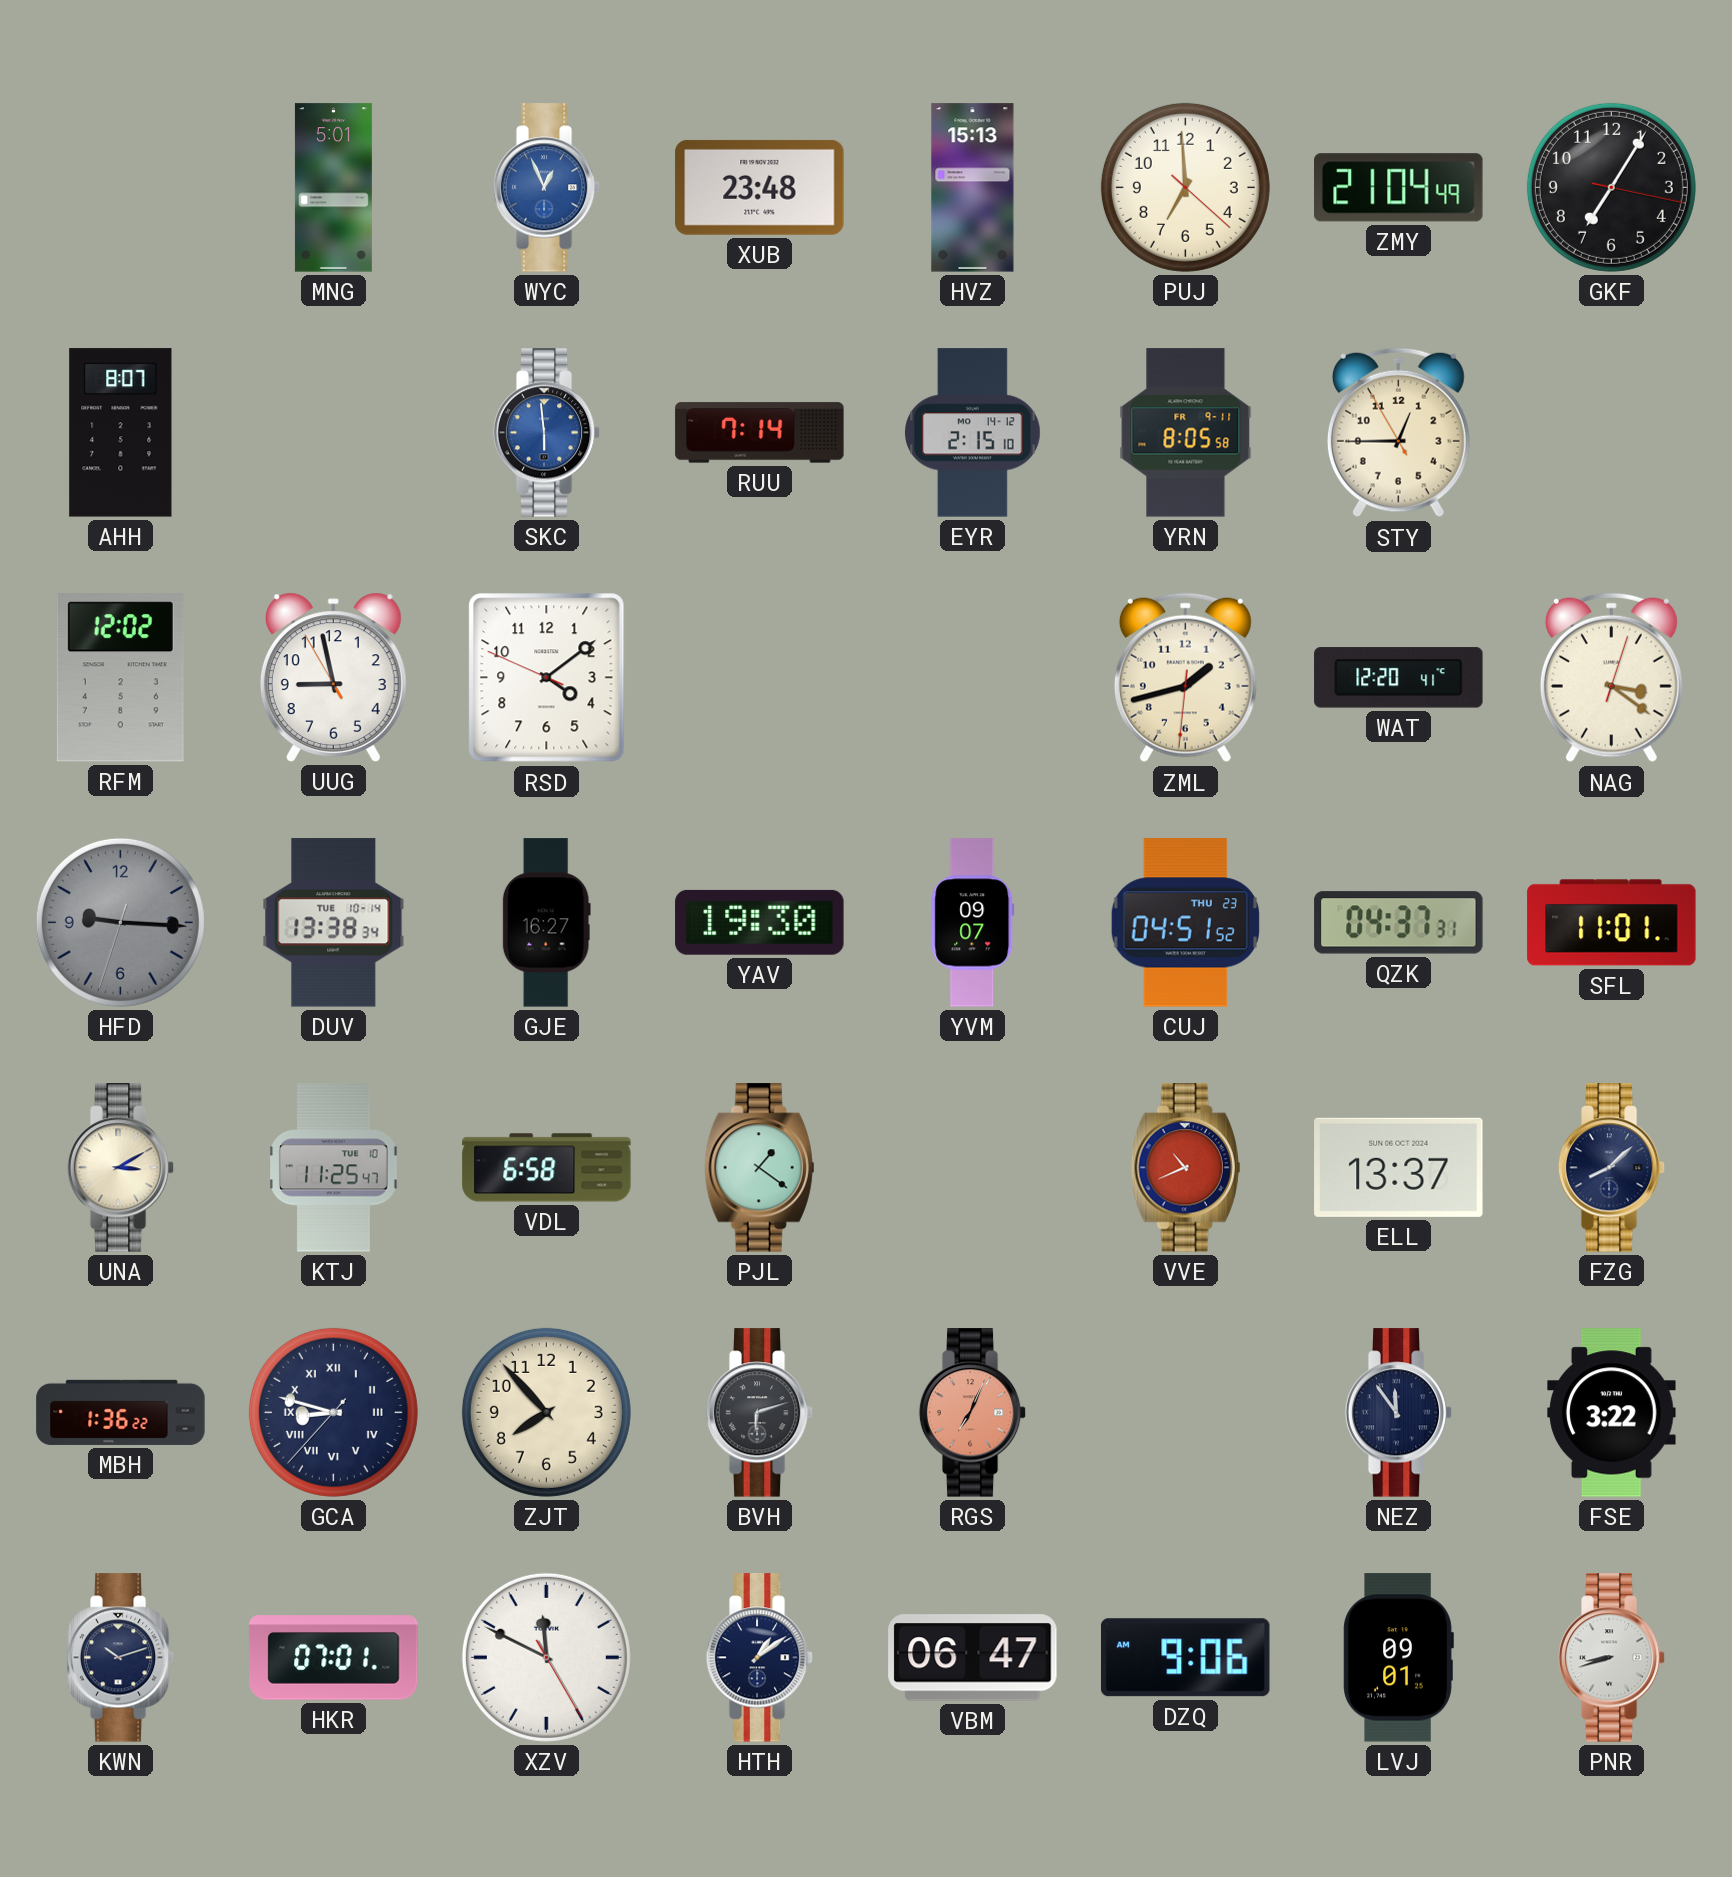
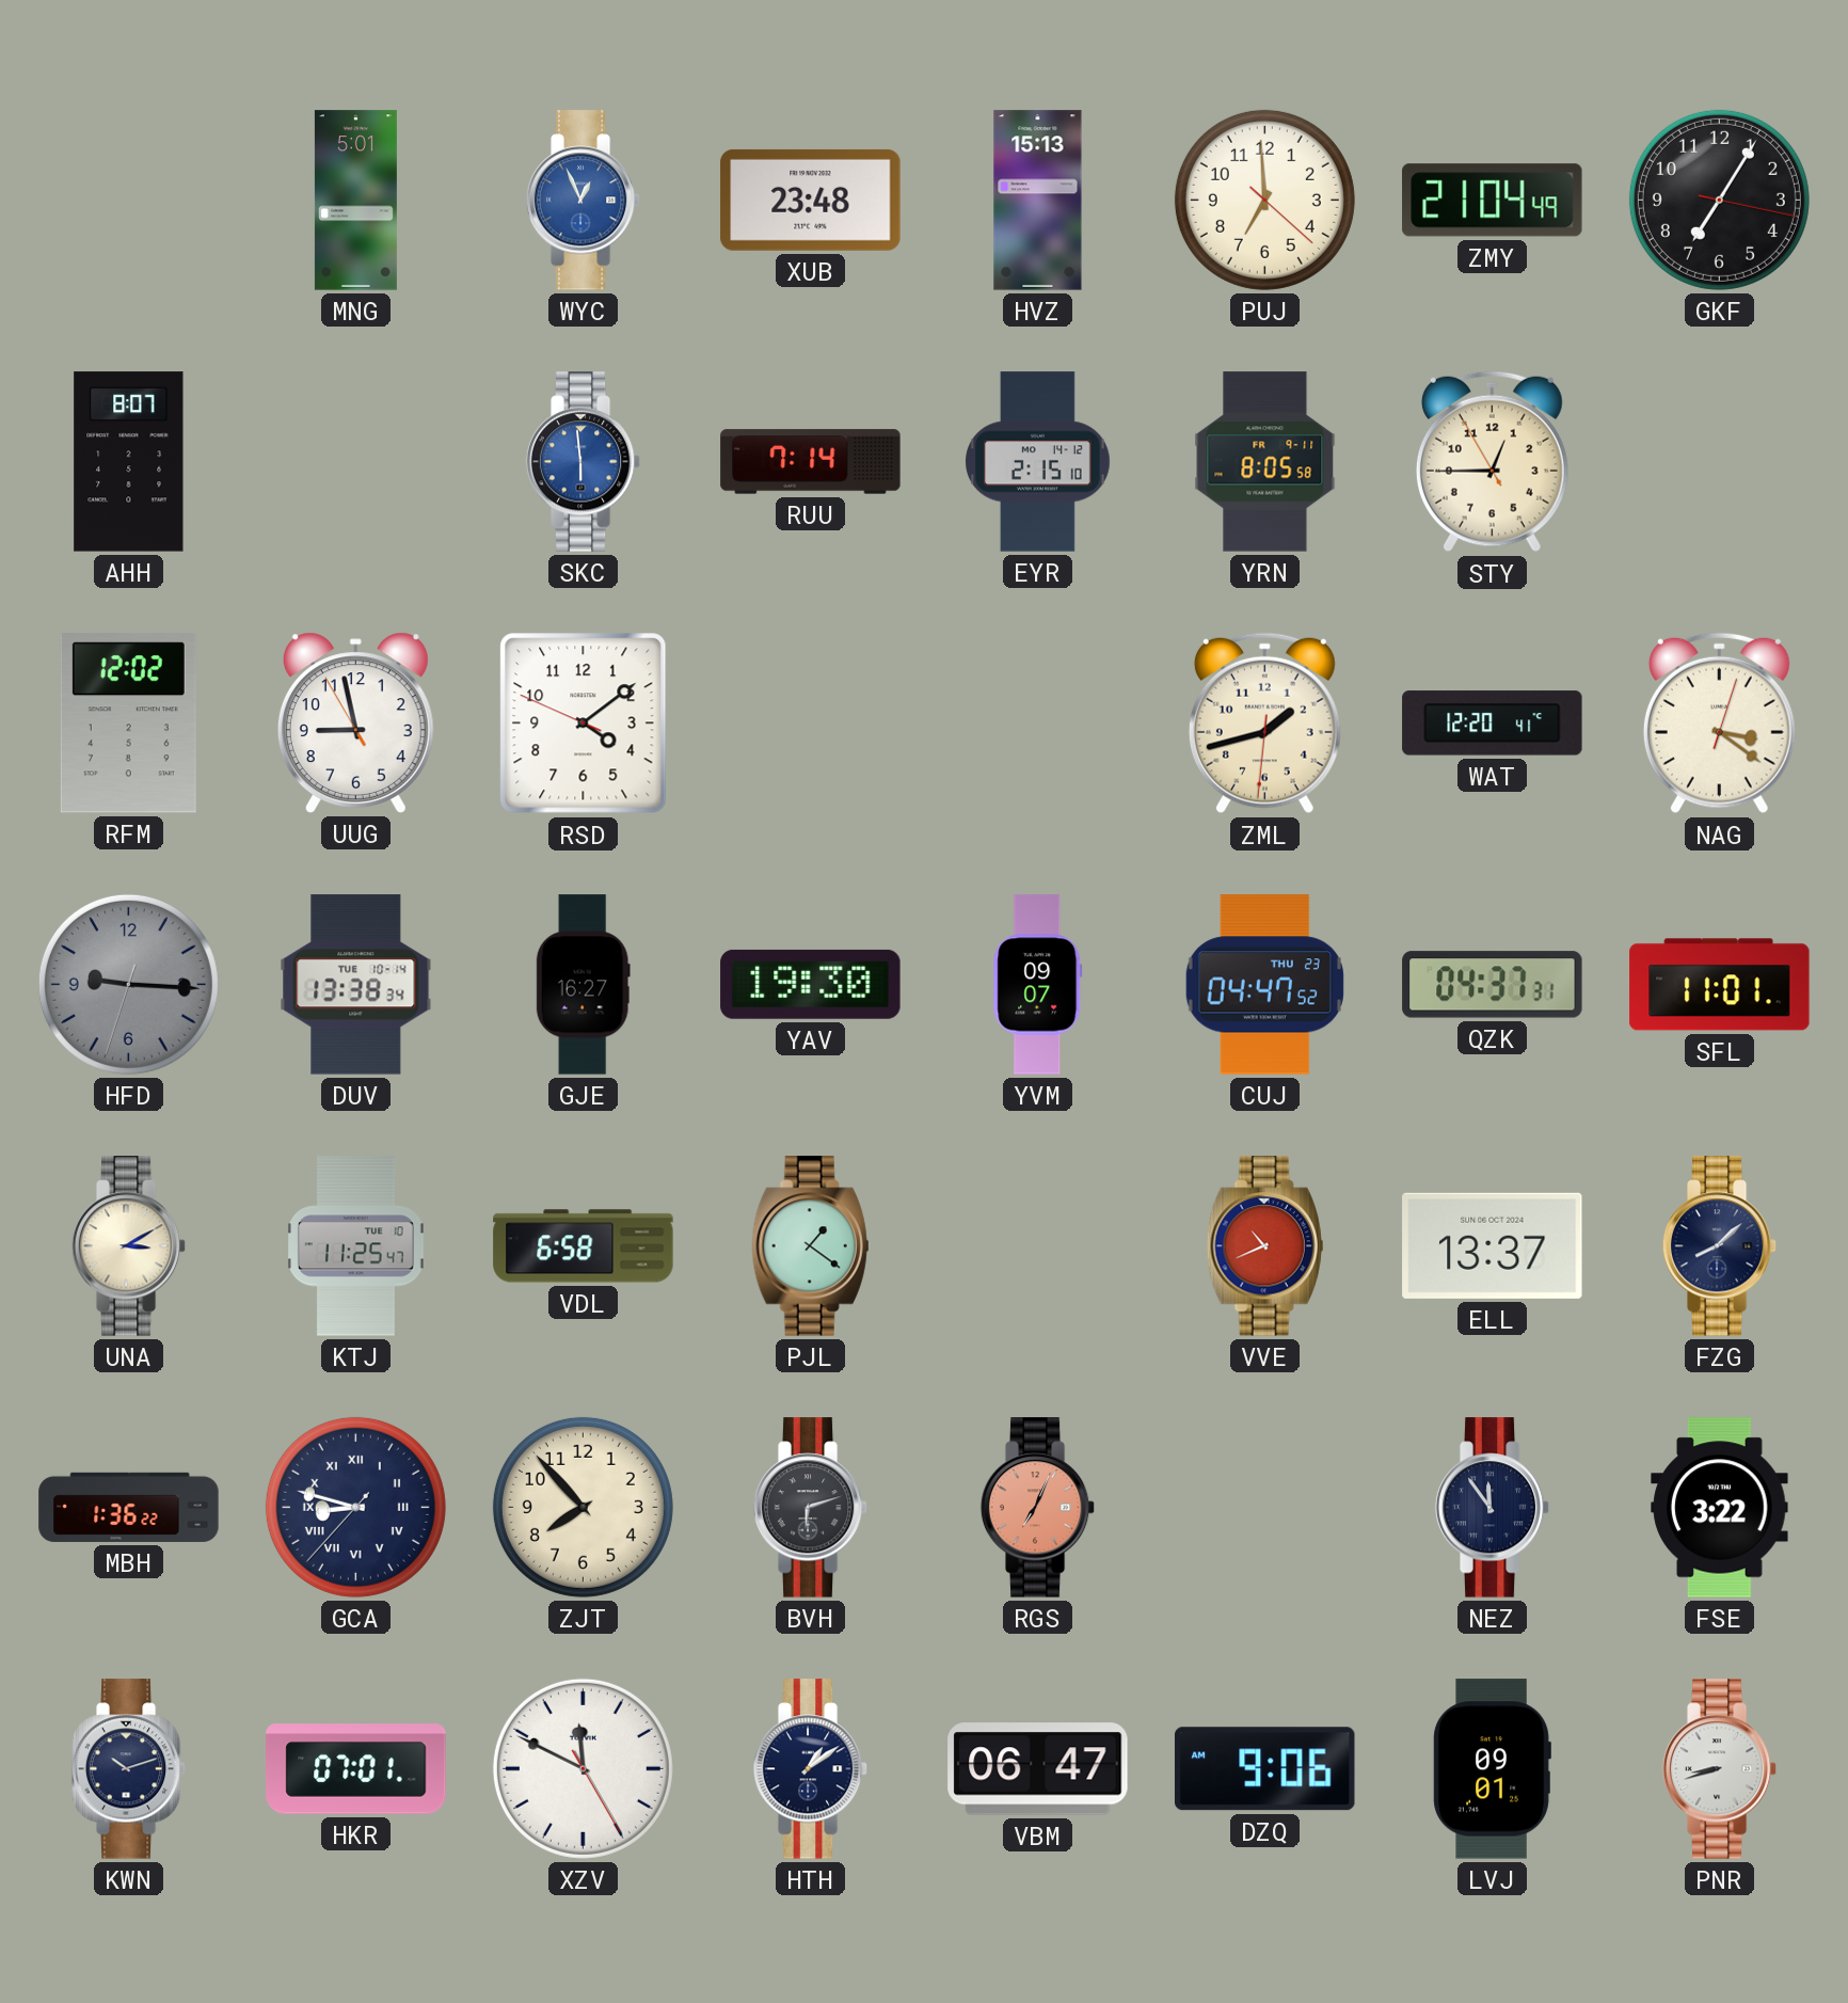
CUJ: 04:51 -> 04:47 (1264, 985)
